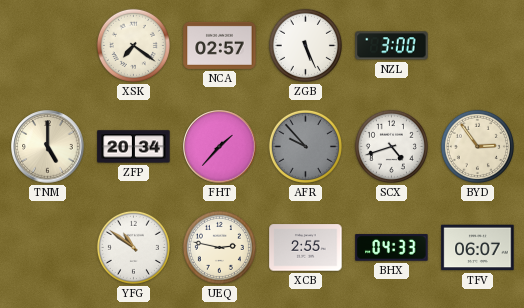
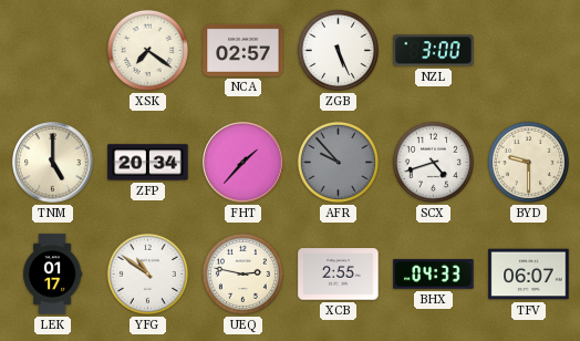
BYD: 2:54 -> 9:30 (528, 162)
LEK: none -> 01:17 (53, 275)
